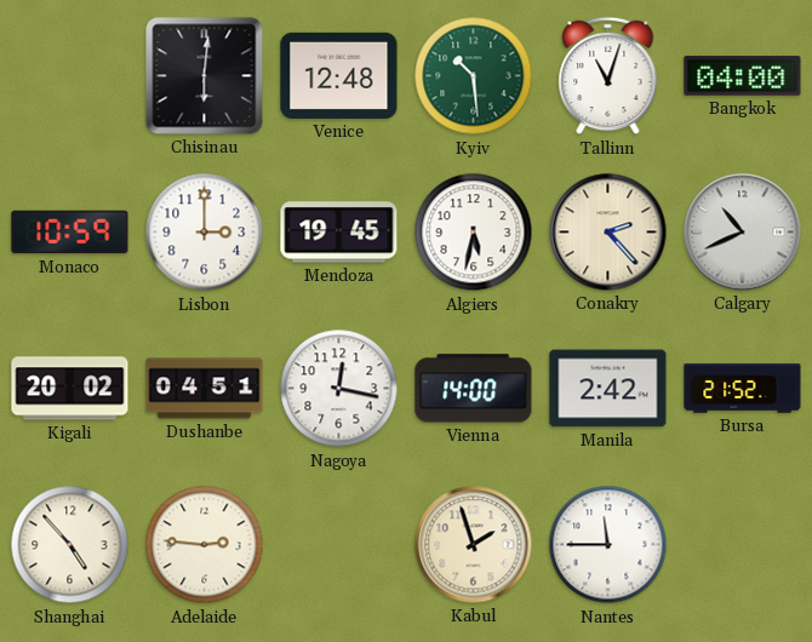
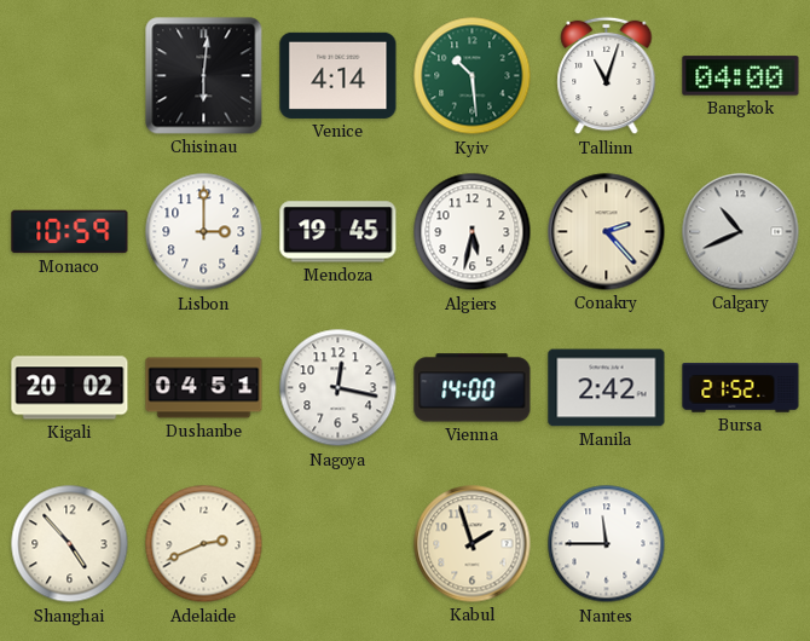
Venice: 12:48 -> 4:14 (339, 75)
Adelaide: 2:46 -> 2:41 (204, 544)
